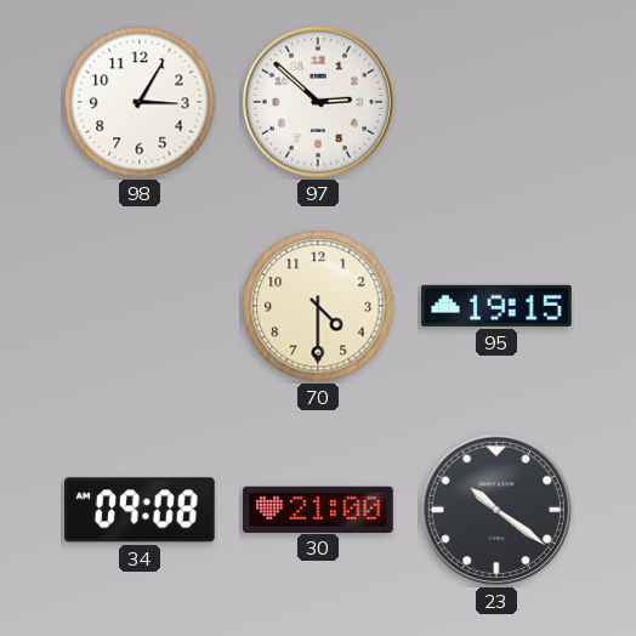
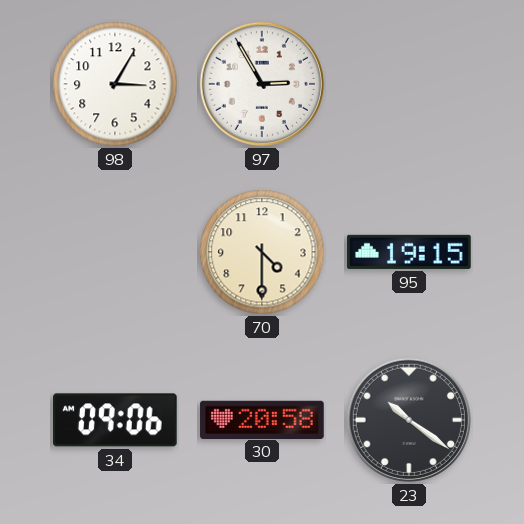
97: 2:52 -> 2:55 (262, 84)
34: 09:08 -> 09:06 (116, 420)
30: 21:00 -> 20:58 (262, 419)
